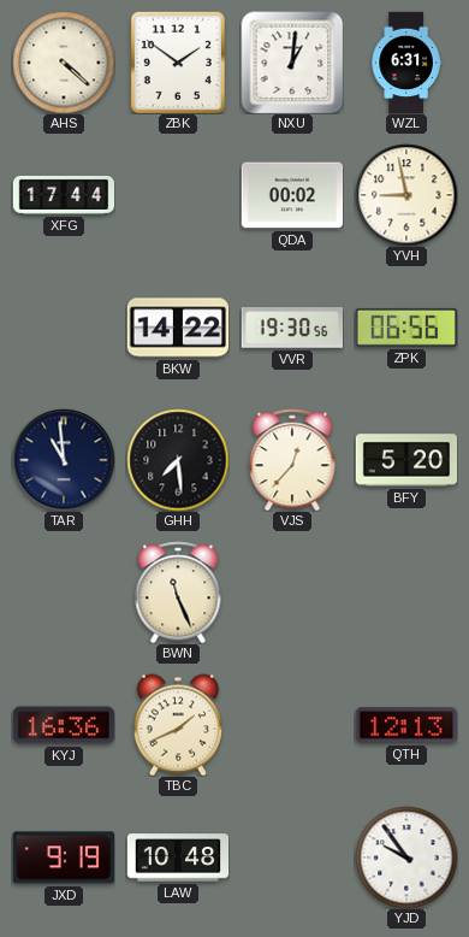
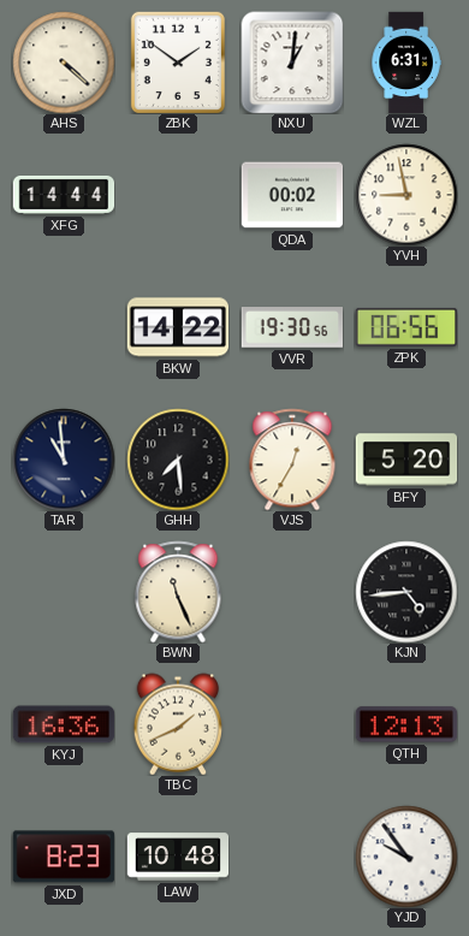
XFG: 17:44 -> 14:44 (64, 195)
VJS: 12:37 -> 12:35 (292, 460)
KJN: none -> 4:44 (406, 592)
JXD: 9:19 -> 8:23 (64, 857)
